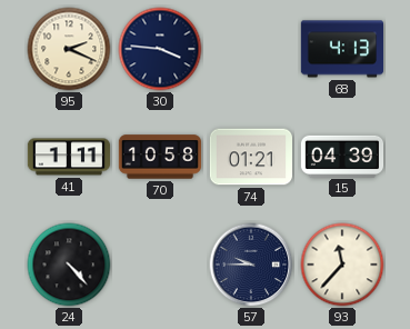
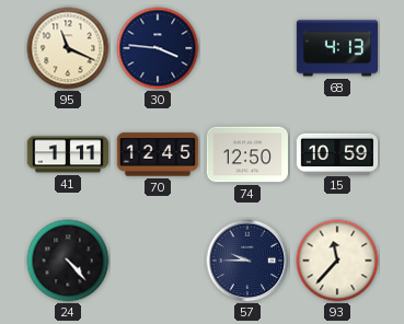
95: 2:19 -> 11:19 (68, 48)
70: 10:58 -> 12:45 (158, 154)
74: 01:21 -> 12:50 (247, 154)
15: 04:39 -> 10:59 (337, 153)
